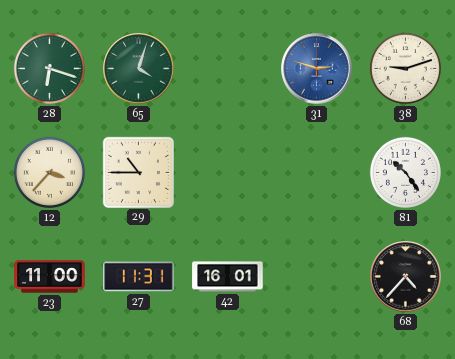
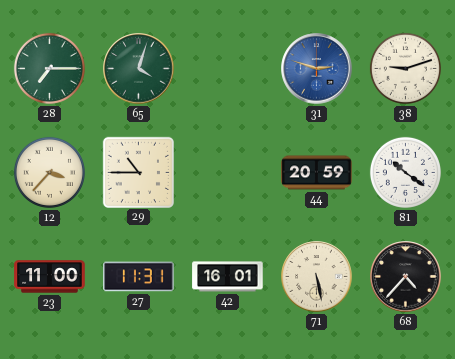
28: 6:18 -> 7:15 (49, 68)
44: none -> 20:59 (317, 173)
81: 10:24 -> 10:21 (405, 172)
71: none -> 5:28 (317, 277)
